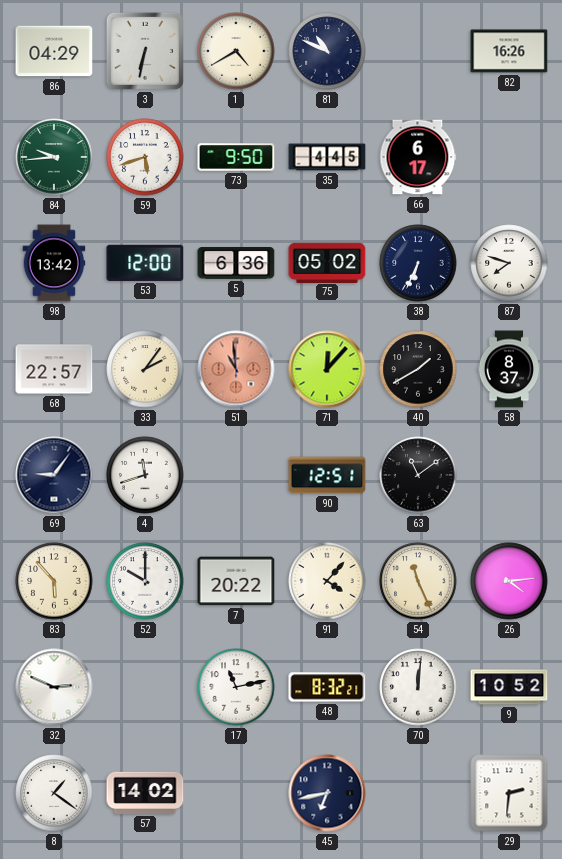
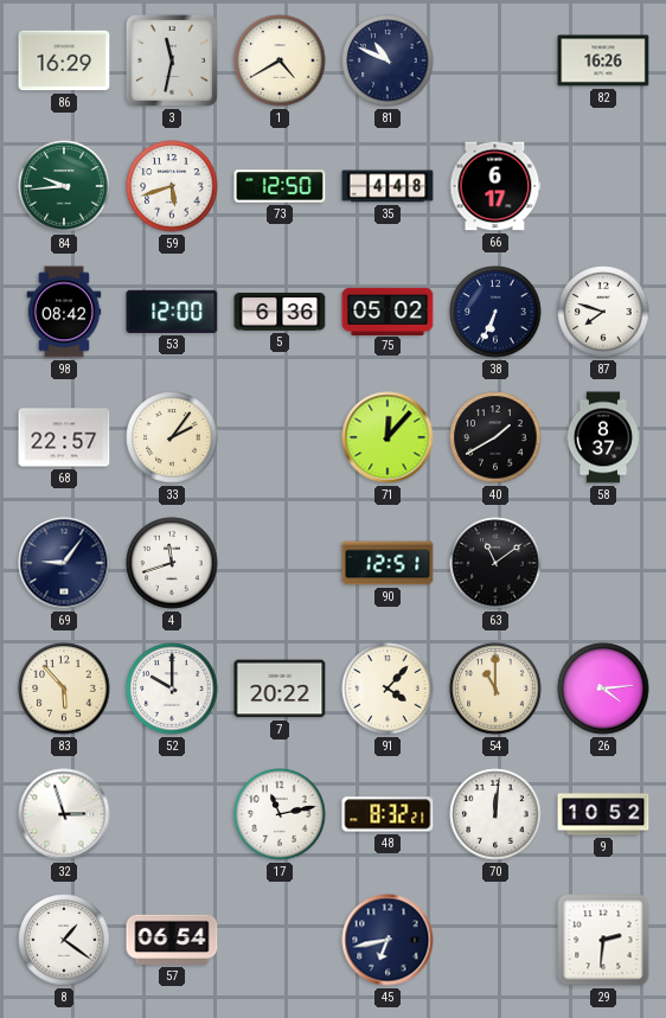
86: 04:29 -> 16:29 (64, 60)
3: 6:32 -> 11:32 (172, 60)
73: 9:50 -> 12:50 (280, 186)
35: 4:45 -> 4:48 (388, 186)
98: 13:42 -> 08:42 (64, 312)
51: 10:59 -> none (236, 369)
54: 11:26 -> 11:00 (495, 689)
32: 2:49 -> 2:57 (64, 814)
57: 14:02 -> 06:54 (172, 940)
